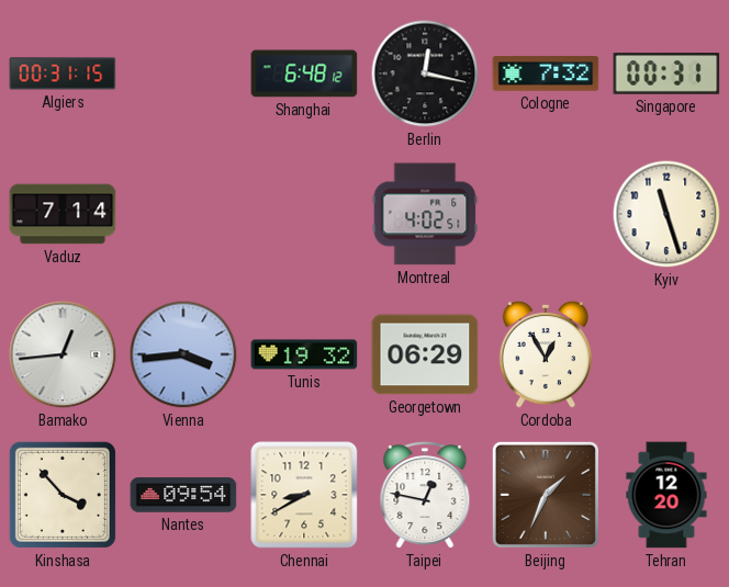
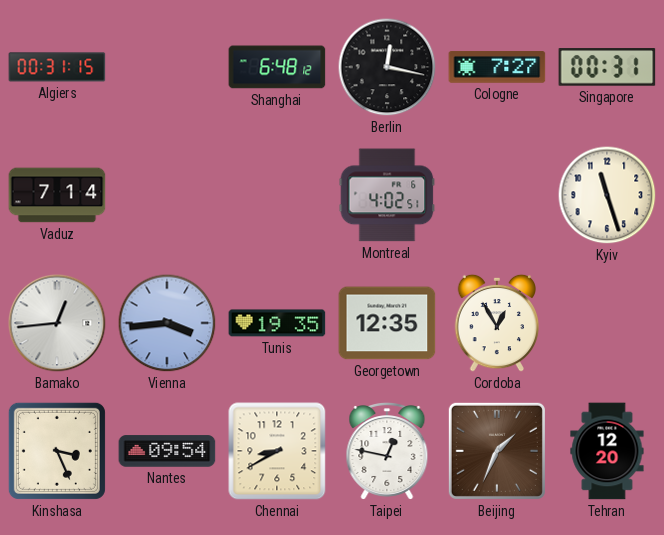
Cologne: 7:32 -> 7:27 (497, 68)
Tunis: 19:32 -> 19:35 (277, 323)
Georgetown: 06:29 -> 12:35 (387, 323)
Kinshasa: 3:53 -> 3:26 (57, 451)
